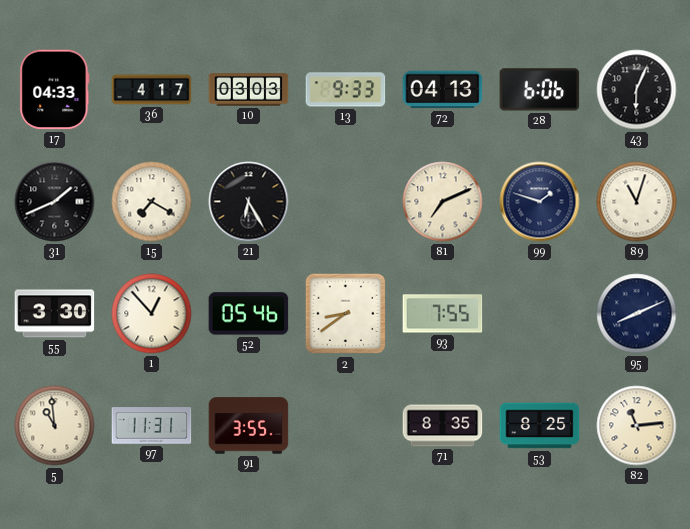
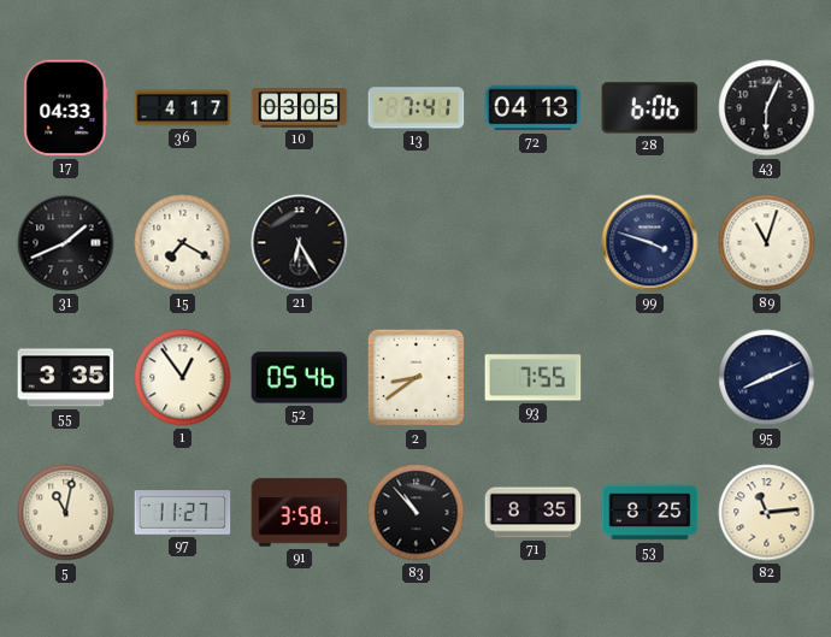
10: 03:03 -> 03:05 (300, 108)
13: 9:33 -> 7:41 (417, 108)
81: 7:11 -> none (443, 202)
99: 1:48 -> 3:48 (650, 243)
55: 3:30 -> 3:35 (66, 378)
1: 12:53 -> 12:54 (183, 378)
5: 10:59 -> 11:02 (66, 513)
97: 11:31 -> 11:27 (183, 513)
91: 3:55 -> 3:58 (300, 513)
83: none -> 10:53 (417, 513)
